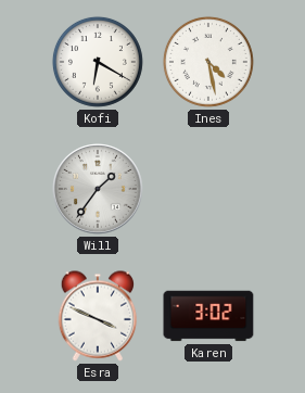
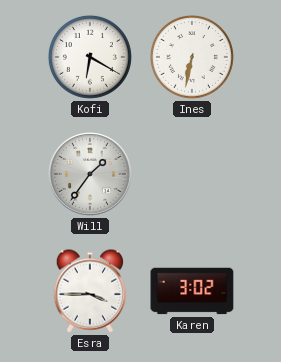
Ines: 4:28 -> 6:32 (192, 57)
Esra: 3:49 -> 3:45 (90, 291)
